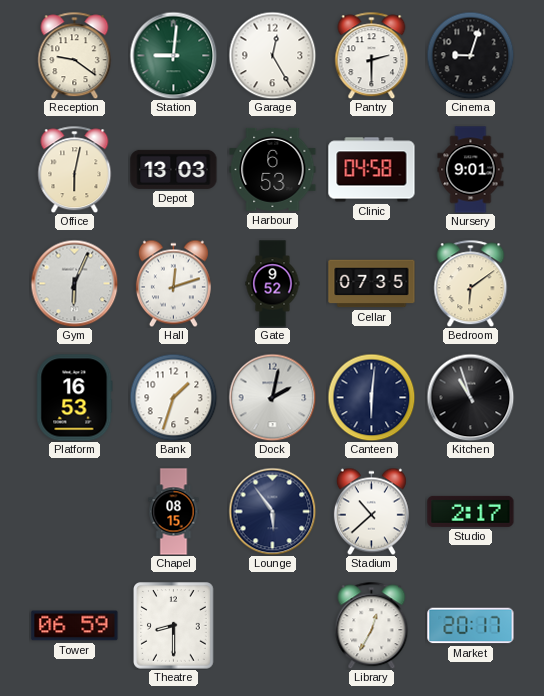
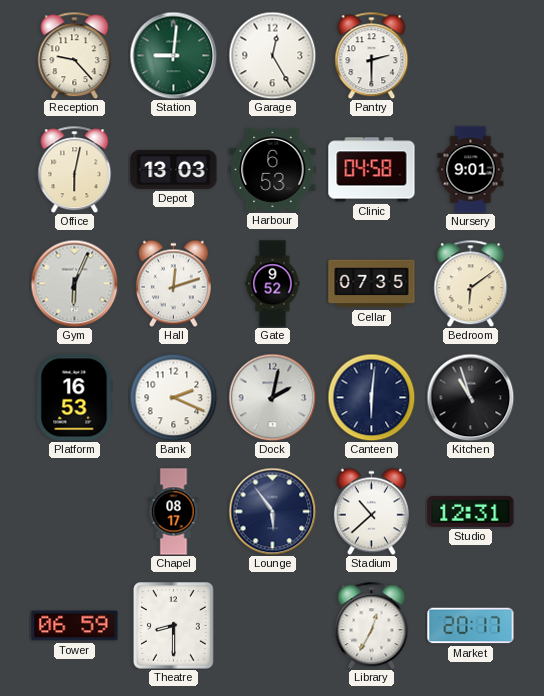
Reception: 9:21 -> 9:23 (75, 55)
Cinema: 9:03 -> none (470, 55)
Bank: 1:33 -> 2:19 (173, 397)
Chapel: 08:15 -> 08:17 (174, 512)
Studio: 2:17 -> 12:31 (471, 511)
